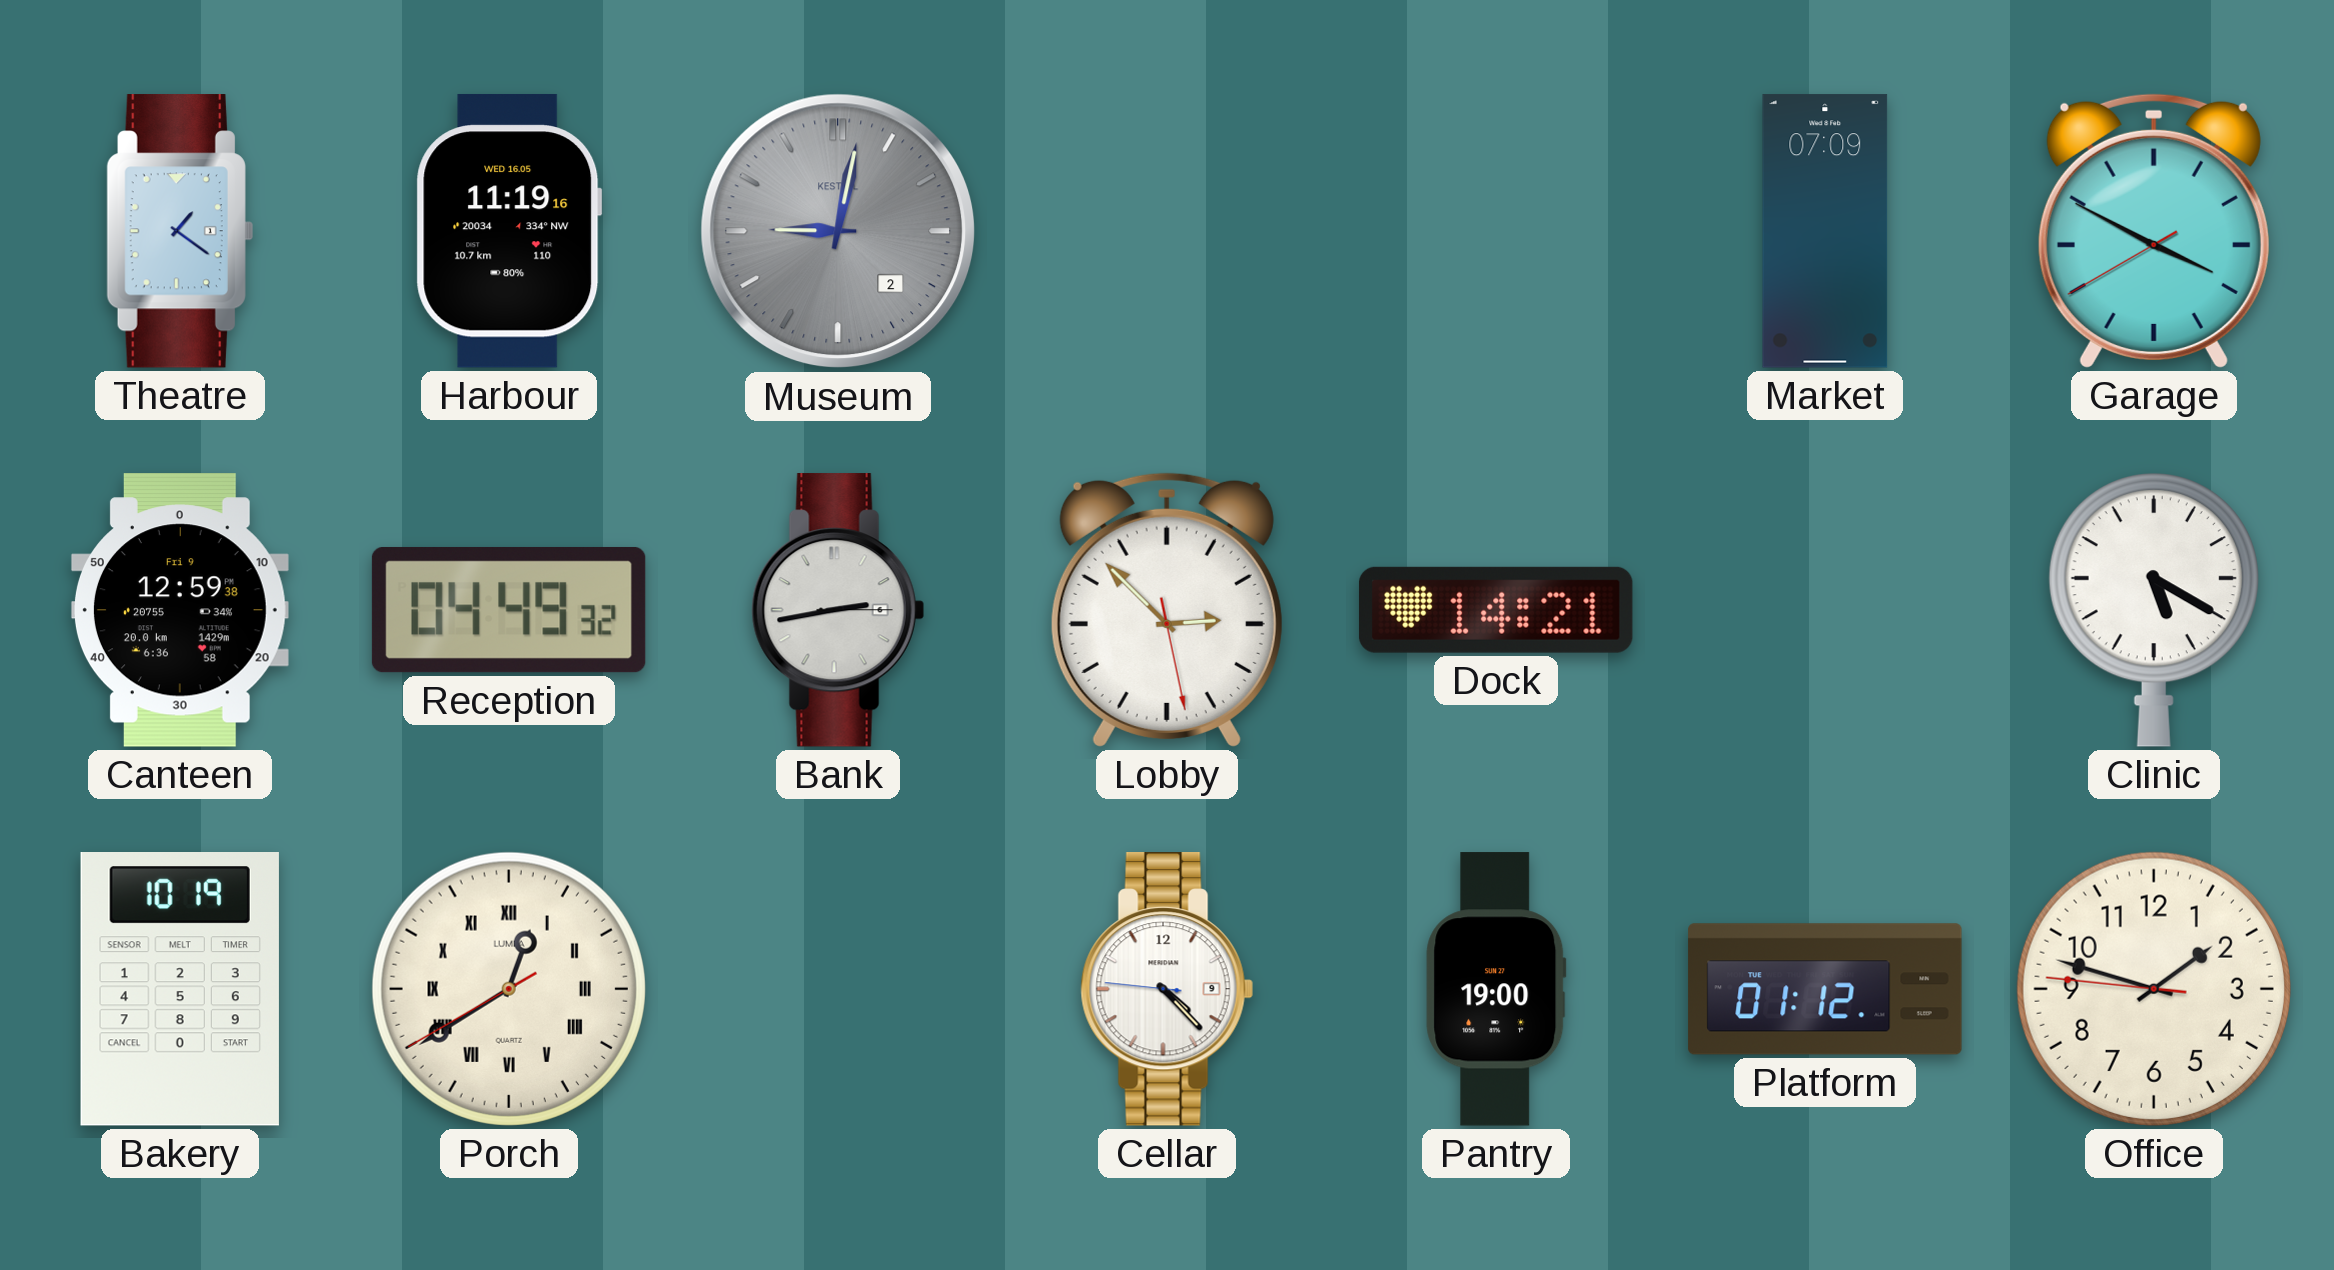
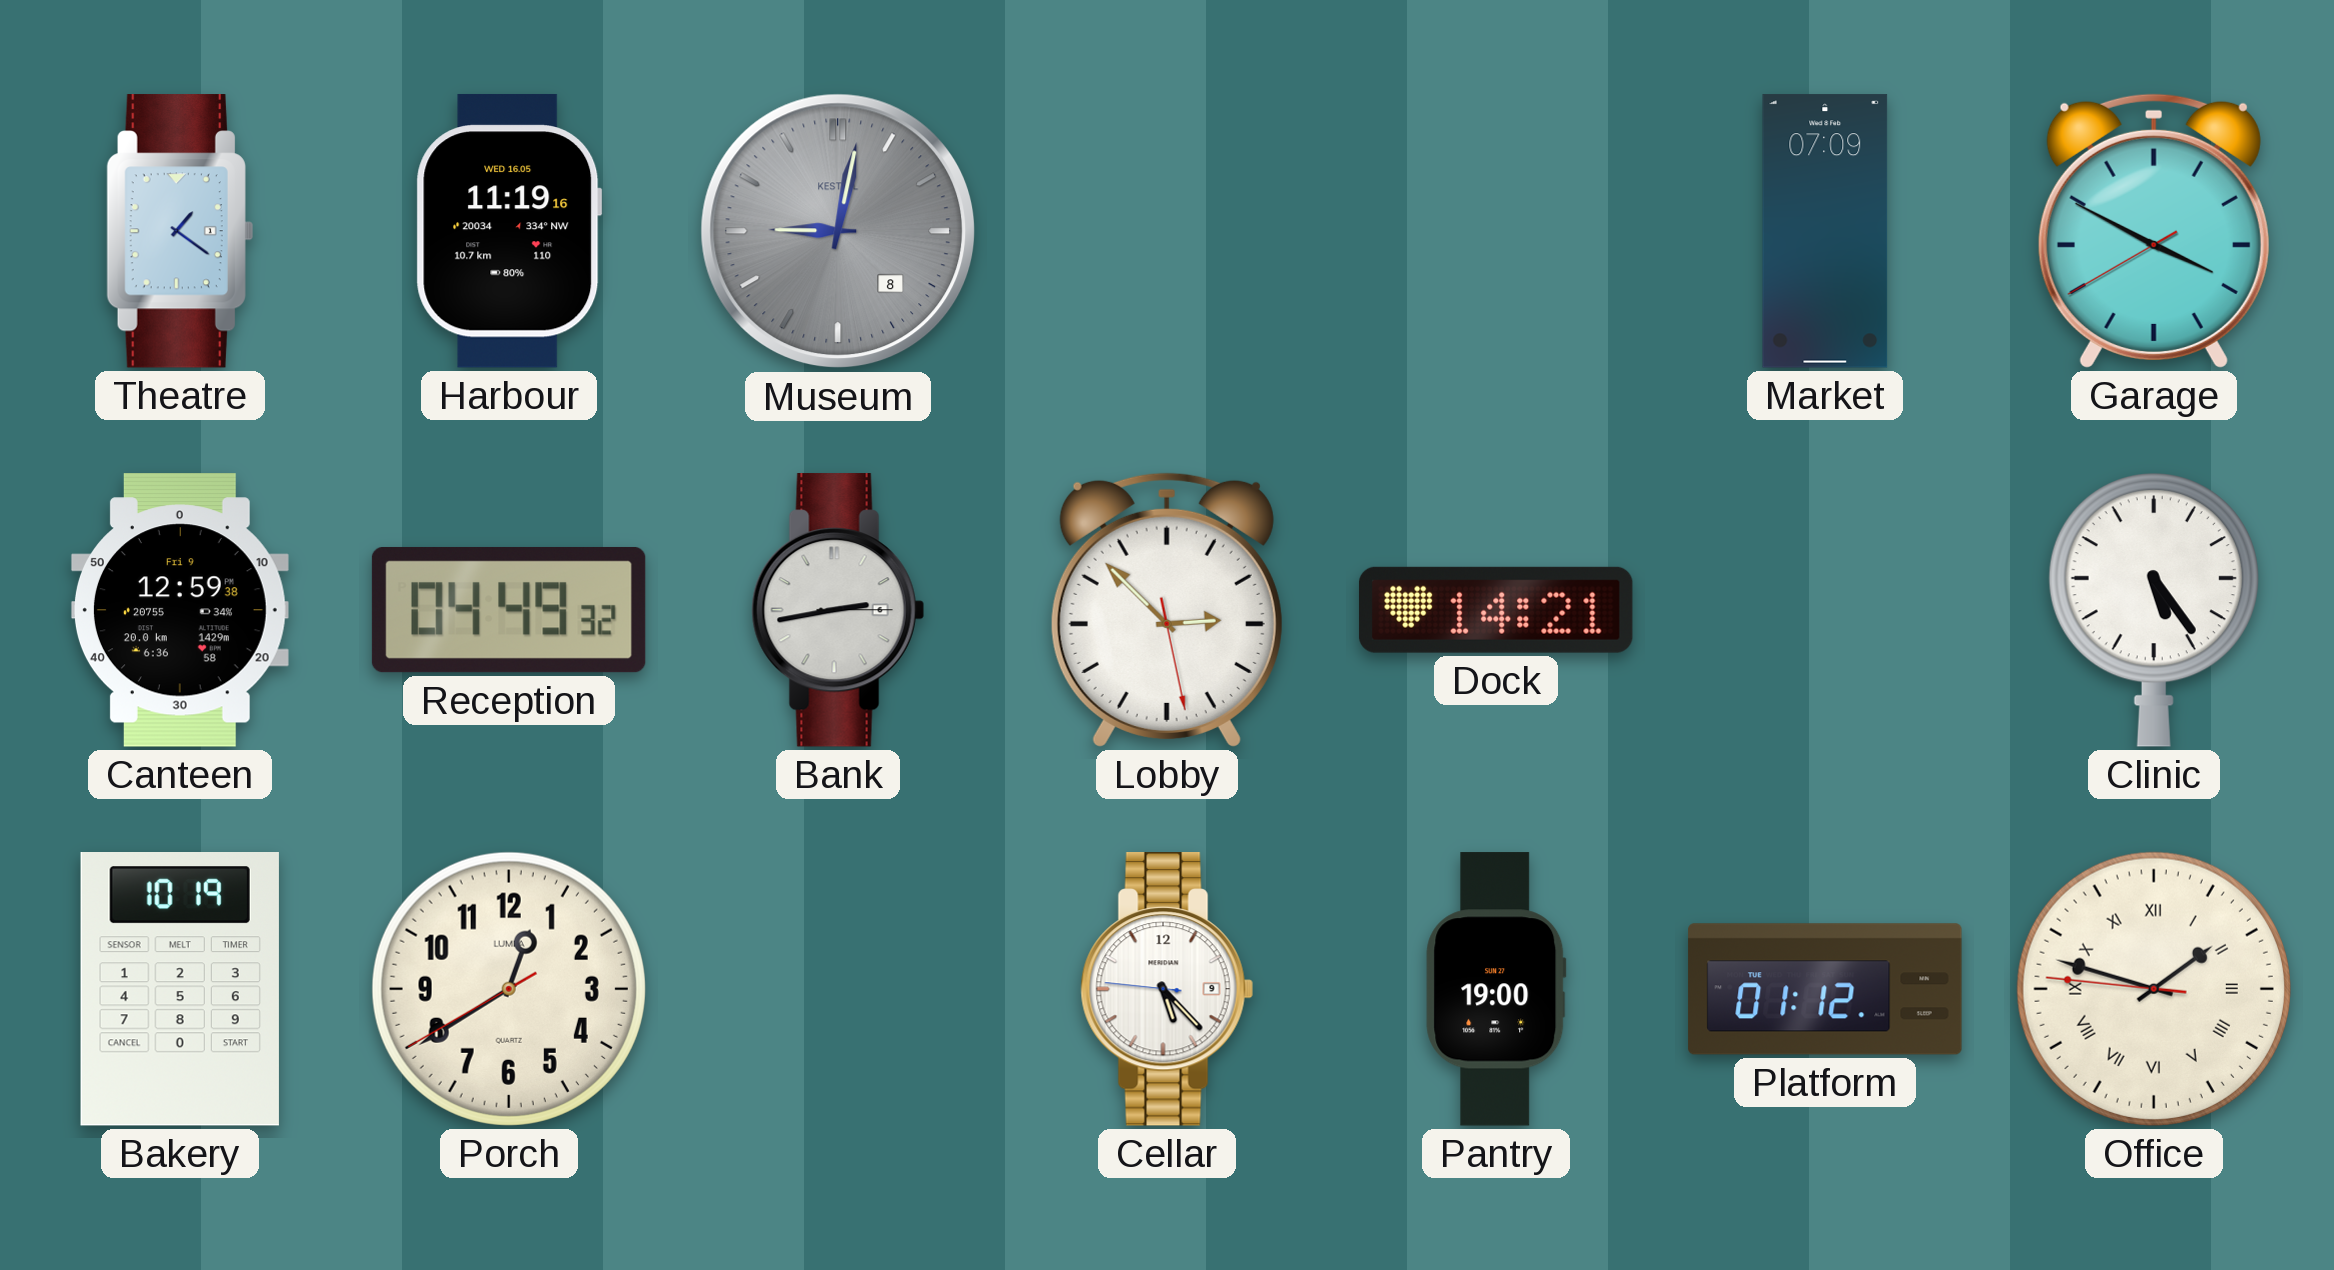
Museum date: 2 -> 8 (838, 231)
Clinic: 5:20 -> 5:24 (2154, 610)
Porch numerals: Roman -> Arabic (509, 989)
Cellar: 4:22 -> 5:22 (1167, 990)
Office numerals: Arabic -> Roman (2154, 989)
